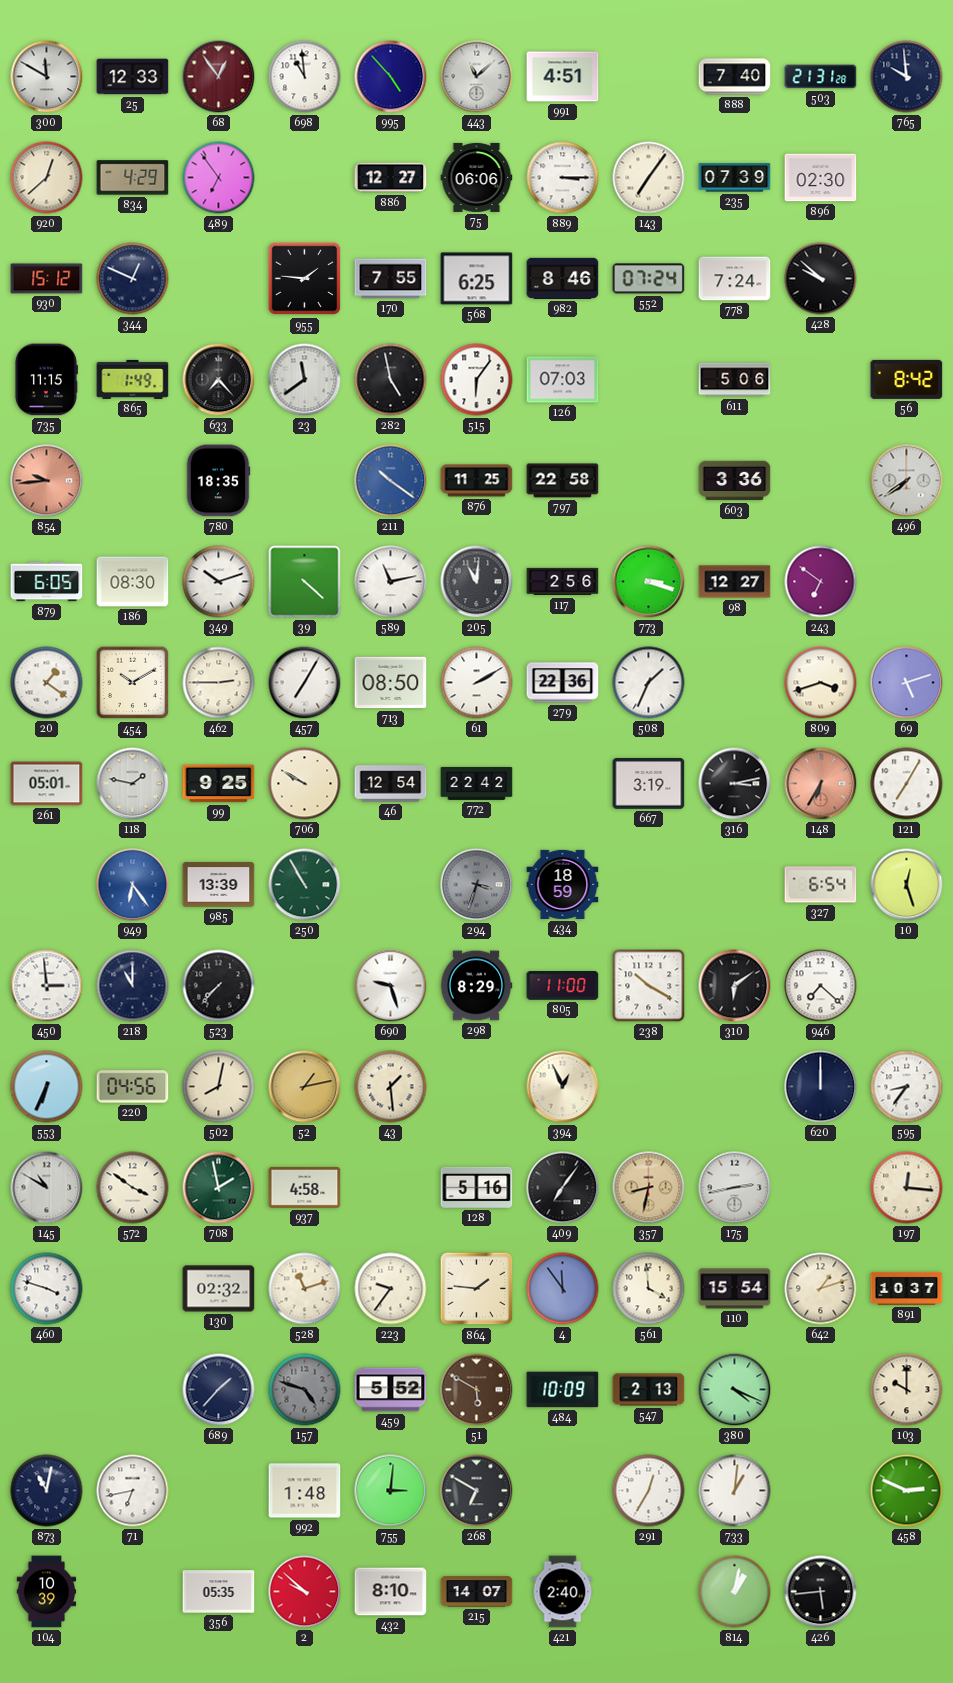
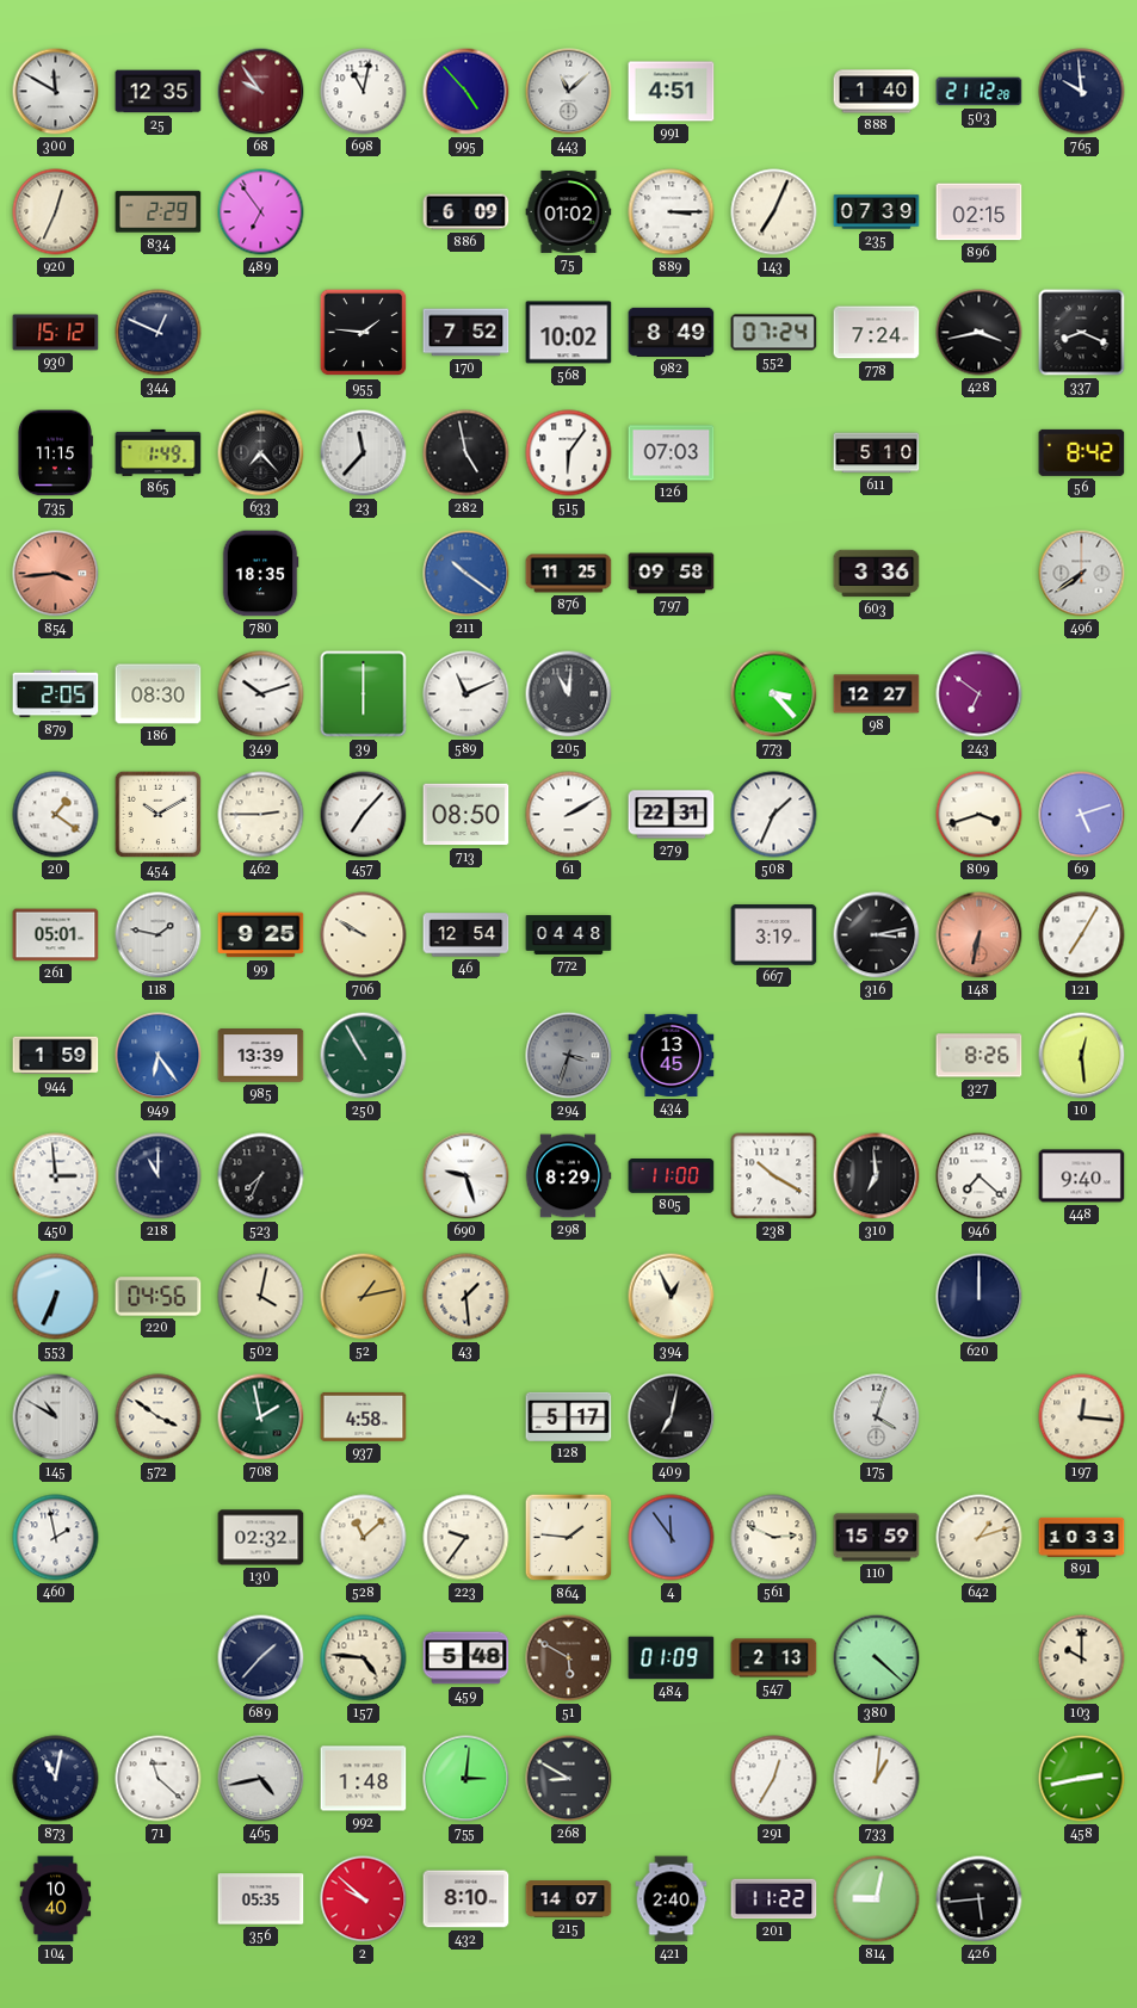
25: 12:33 -> 12:35 (159, 92)
68: 12:54 -> 9:54 (261, 92)
698: 10:59 -> 11:02 (364, 92)
888: 7:40 -> 1:40 (877, 92)
503: 21:31 -> 21:12 (980, 92)
920: 12:38 -> 12:34 (56, 212)
834: 4:29 -> 2:29 (159, 212)
886: 12:27 -> 6:09 (466, 212)
75: 06:06 -> 01:02 (569, 211)
143: 7:06 -> 7:04 (774, 212)
896: 02:30 -> 02:15 (980, 212)
170: 7:55 -> 7:52 (466, 333)
568: 6:25 -> 10:02 (569, 333)
982: 8:46 -> 8:49 (672, 332)
428: 9:52 -> 3:43 (980, 333)
337: none -> 8:19 (1082, 333)
23: 11:39 -> 11:37 (364, 453)
611: 5:06 -> 5:10 (877, 453)
854: 9:44 -> 3:44 (56, 574)
797: 22:58 -> 09:58 (672, 574)
879: 6:05 -> 2:05 (56, 694)
39: 4:22 -> 6:00 (364, 694)
589: 11:13 -> 11:11 (466, 694)
117: 2:56 -> none (563, 582)
773: 3:18 -> 3:23 (774, 694)
457: 7:05 -> 7:07 (364, 815)
279: 22:36 -> 22:31 (672, 815)
772: 22:42 -> 04:48 (569, 934)
148: 6:35 -> 6:32 (980, 935)
944: none -> 1:59 (56, 1056)
434: 18:59 -> 13:45 (672, 1055)
327: 6:54 -> 8:26 (980, 1056)
10: 12:27 -> 12:29 (1082, 1056)
523: 7:37 -> 7:34 (261, 1176)
310: 6:09 -> 6:59 (877, 1176)
448: none -> 9:40 (1082, 1176)
502: 8:02 -> 4:02 (261, 1297)
595: 8:36 -> none (907, 1087)
128: 5:16 -> 5:17 (569, 1416)
409: 7:06 -> 7:02 (672, 1417)
357: 8:32 -> none (649, 1188)
175: 2:43 -> 4:03 (877, 1417)
460: 3:48 -> 1:58 (56, 1538)
528: 11:12 -> 11:08 (364, 1538)
561: 3:59 -> 2:49 (774, 1538)
110: 15:54 -> 15:59 (877, 1538)
891: 10:37 -> 10:33 (1082, 1537)
157: 4:48 -> 4:46 (364, 1658)
157 dial: grey -> cream (364, 1658)
459: 5:52 -> 5:48 (466, 1658)
484: 10:09 -> 01:09 (672, 1658)
380: 4:19 -> 4:22 (877, 1658)
71: 6:43 -> 11:22 (159, 1779)
465: none -> 4:43 (261, 1779)
268: 6:50 -> 8:50 (569, 1779)
458: 2:49 -> 2:43 (1082, 1779)
104: 10:39 -> 10:40 (56, 1899)
201: none -> 11:22 (774, 1899)
814: 1:02 -> 9:02 (877, 1899)
